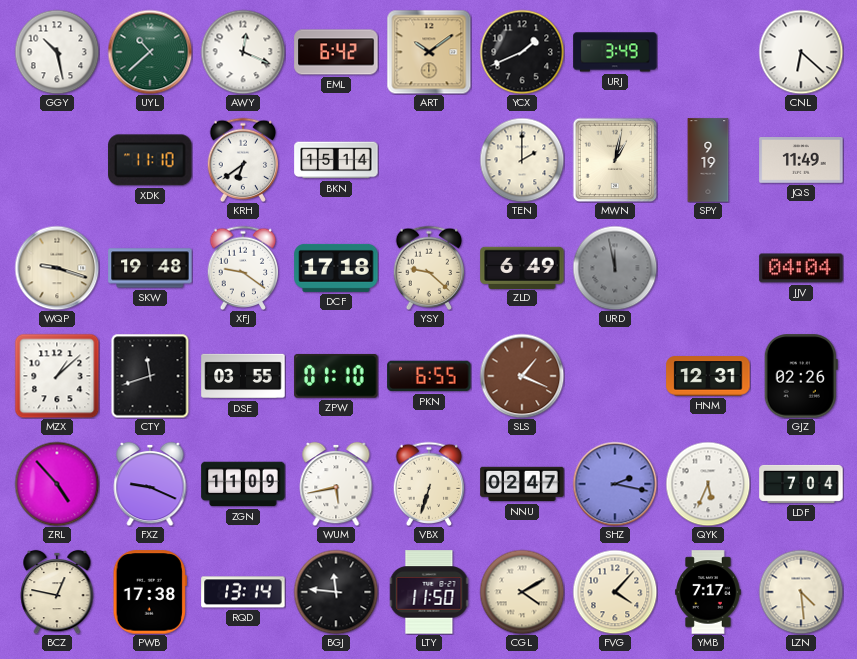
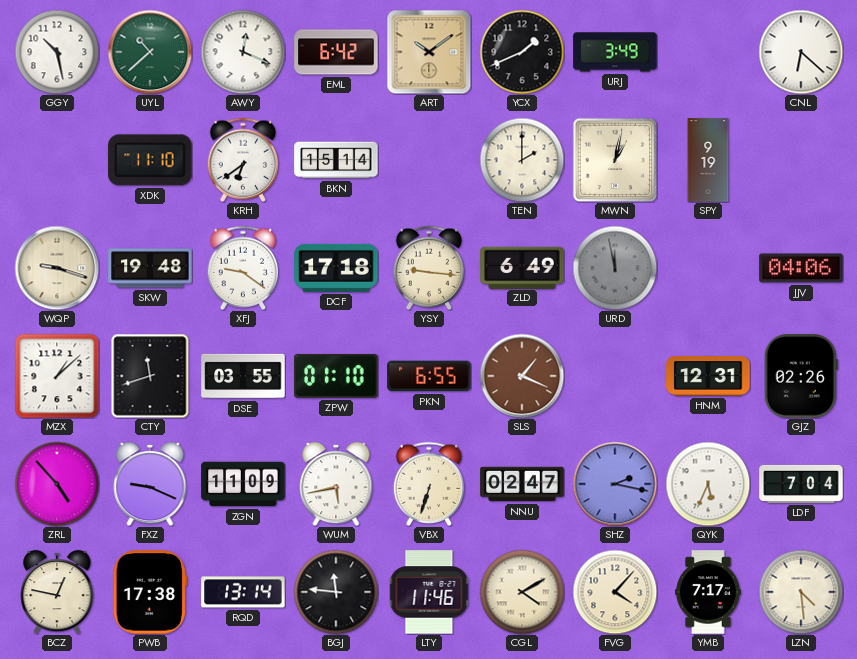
JQS: 11:49 -> none (801, 161)
YSY: 9:22 -> 9:16 (429, 267)
JJV: 04:04 -> 04:06 (801, 268)
LTY: 11:50 -> 11:46 (429, 592)
